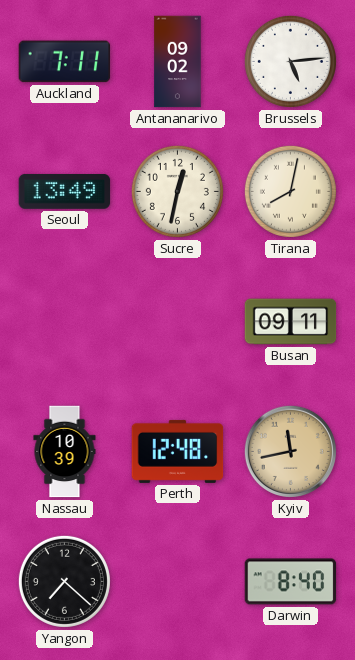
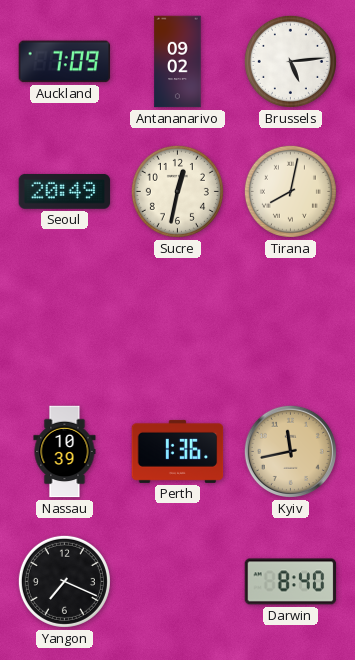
Auckland: 7:11 -> 7:09 (65, 62)
Seoul: 13:49 -> 20:49 (65, 191)
Busan: 09:11 -> none (291, 322)
Perth: 12:48 -> 1:36 (178, 451)
Yangon: 7:22 -> 7:19 (64, 581)
